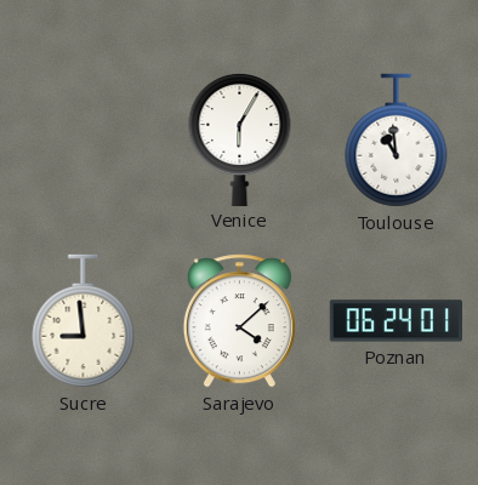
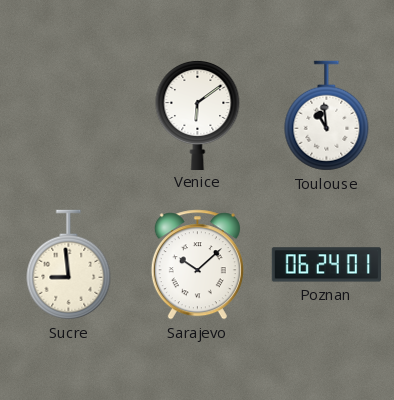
Venice: 6:05 -> 6:09 (198, 114)
Sarajevo: 4:08 -> 10:08 (197, 265)
